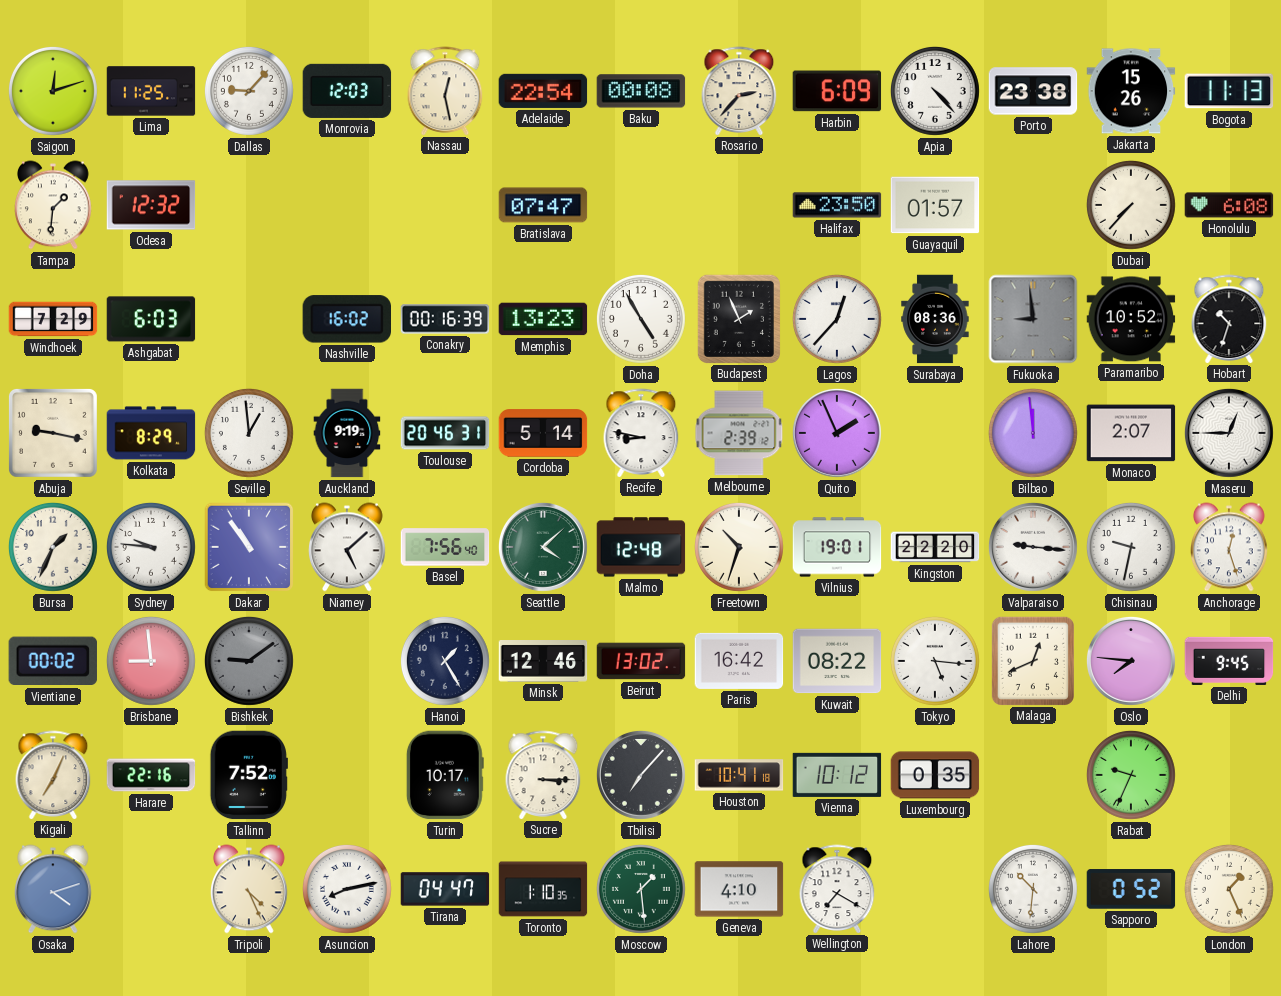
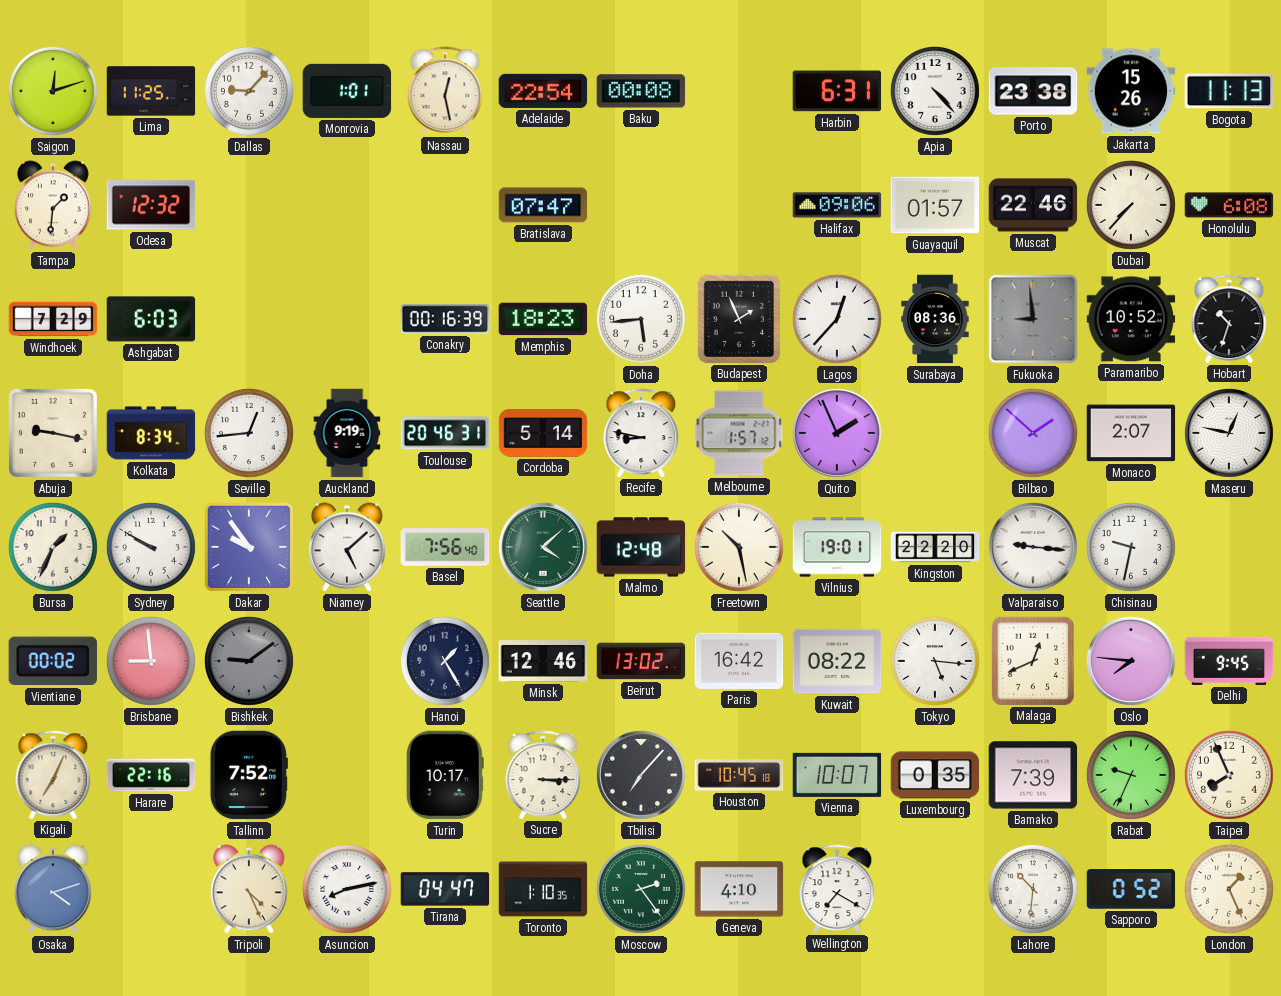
Monrovia: 12:03 -> 1:01 (347, 91)
Rosario: 2:37 -> none (739, 91)
Harbin: 6:09 -> 6:31 (837, 91)
Halifax: 23:50 -> 09:06 (837, 205)
Muscat: none -> 22:46 (1033, 205)
Nashville: 16:02 -> none (346, 319)
Memphis: 13:23 -> 18:23 (543, 319)
Doha: 4:55 -> 5:44 (641, 319)
Kolkata: 8:29 -> 8:34 (151, 433)
Seville: 12:59 -> 12:44 (249, 433)
Melbourne: 2:39 -> 1:57 (739, 433)
Bilbao: 11:59 -> 1:52 (1033, 433)
Maseru: 12:45 -> 12:47 (1229, 433)
Sydney: 9:46 -> 9:50 (151, 547)
Dakar: 10:54 -> 9:54 (249, 547)
Freetown: 10:33 -> 10:28 (739, 547)
Anchorage: 12:27 -> none (1230, 547)
Houston: 10:41 -> 10:45 (739, 775)
Vienna: 10:12 -> 10:07 (837, 775)
Bamako: none -> 7:39 (1033, 775)
Taipei: none -> 7:56 (1229, 775)
Moscow: 1:29 -> 2:24 (641, 889)
